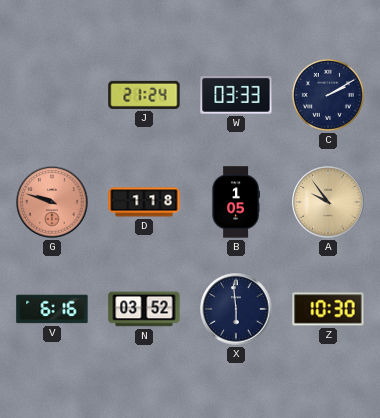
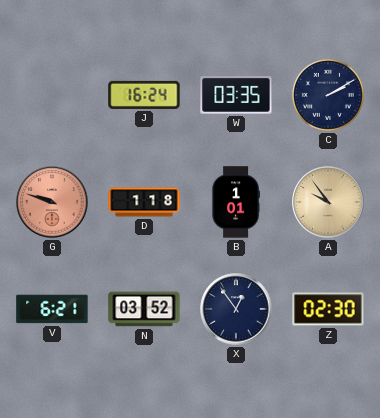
J: 21:24 -> 16:24 (144, 95)
W: 03:33 -> 03:35 (236, 95)
B: 1:05 -> 1:01 (236, 202)
V: 6:16 -> 6:21 (52, 309)
X: 5:59 -> 12:54 (236, 309)
Z: 10:30 -> 02:30 (328, 309)
